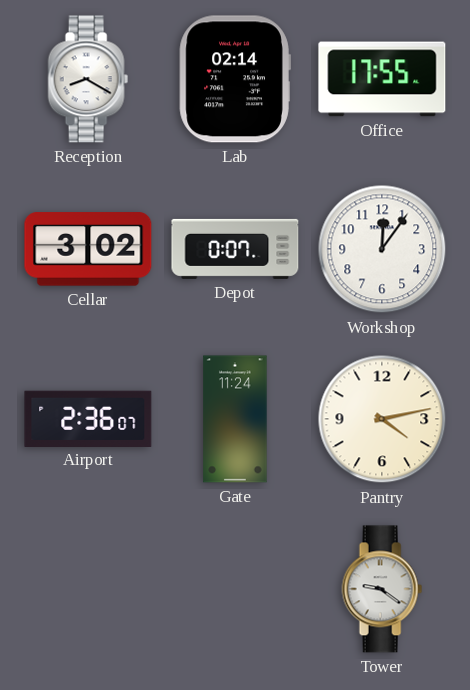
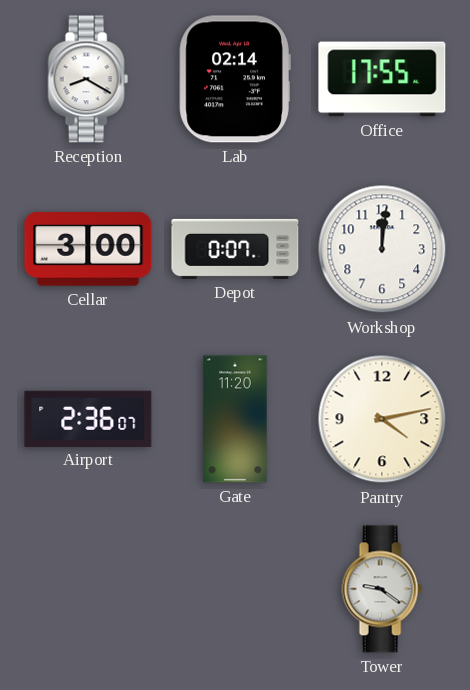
Cellar: 3:02 -> 3:00 (88, 249)
Workshop: 12:06 -> 12:01 (382, 249)
Gate: 11:24 -> 11:20 (235, 419)
